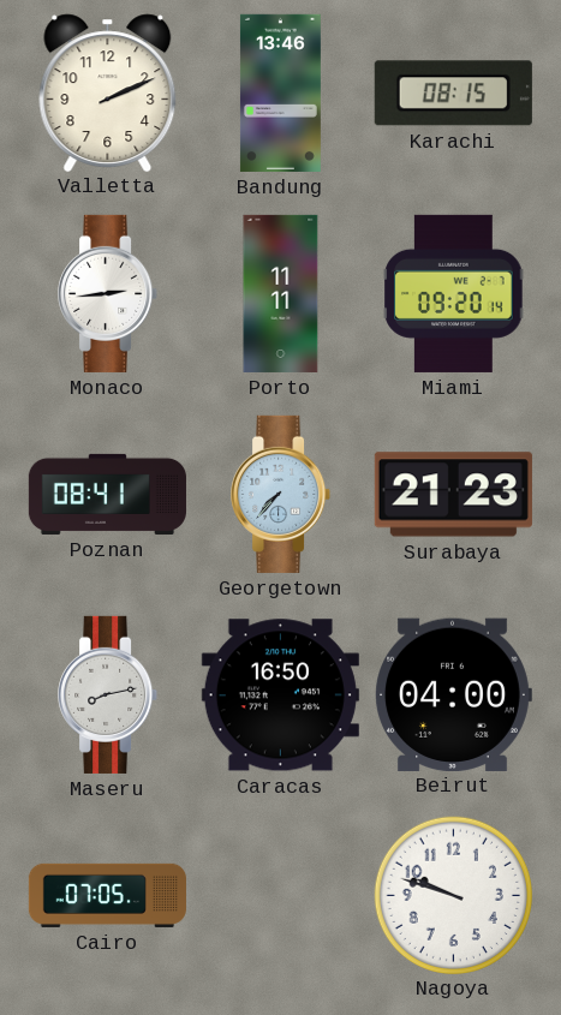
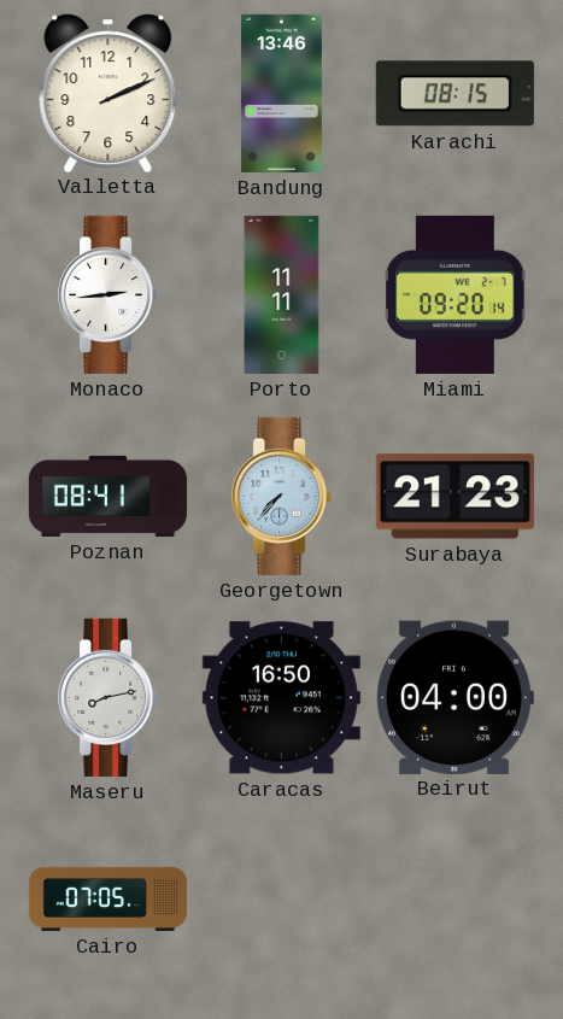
Nagoya: 9:48 -> none (453, 895)
